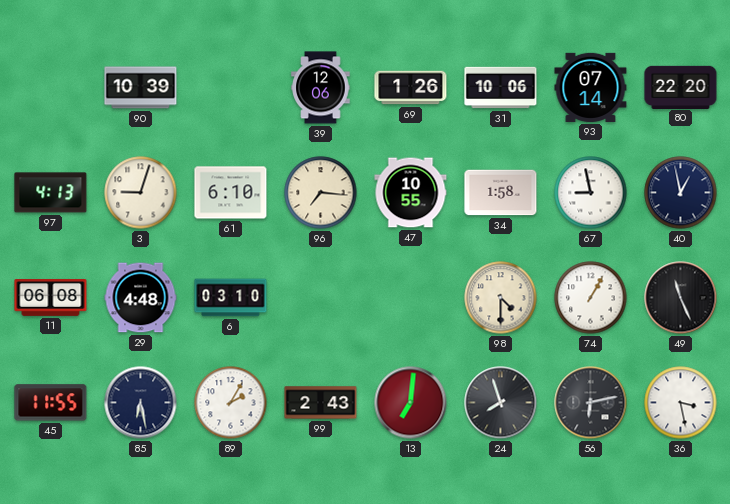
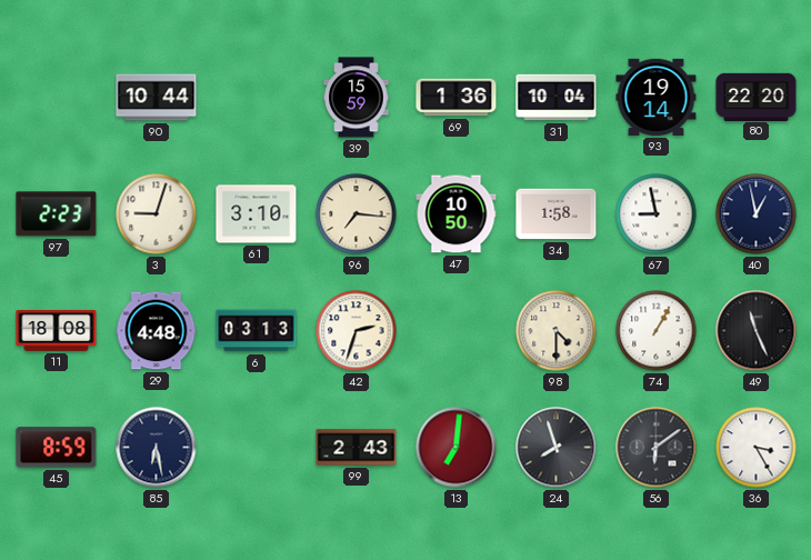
90: 10:39 -> 10:44 (157, 98)
39: 12:06 -> 15:59 (357, 98)
69: 1:26 -> 1:36 (457, 98)
31: 10:06 -> 10:04 (557, 98)
93: 07:14 -> 19:14 (657, 97)
97: 4:13 -> 2:23 (57, 214)
61: 6:10 -> 3:10 (257, 214)
47: 10:55 -> 10:50 (457, 214)
11: 06:08 -> 18:08 (57, 331)
6: 03:10 -> 03:13 (257, 331)
42: none -> 2:33 (357, 331)
45: 11:55 -> 8:59 (57, 448)
89: 2:05 -> none (231, 403)
56: 6:13 -> 6:09 (657, 448)
36: 3:28 -> 3:25 (757, 448)
